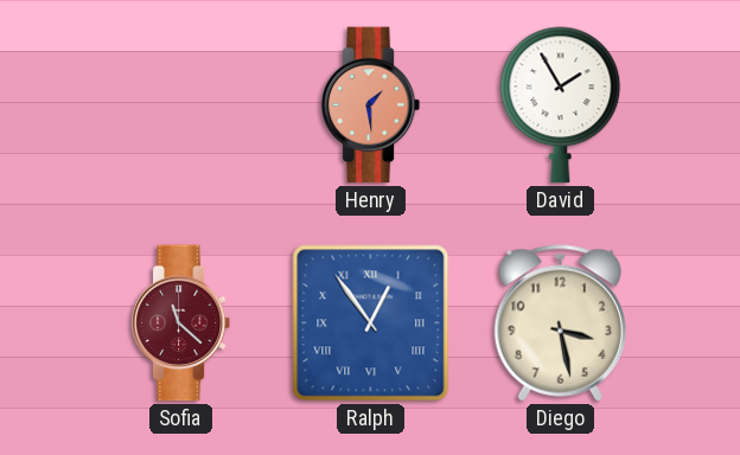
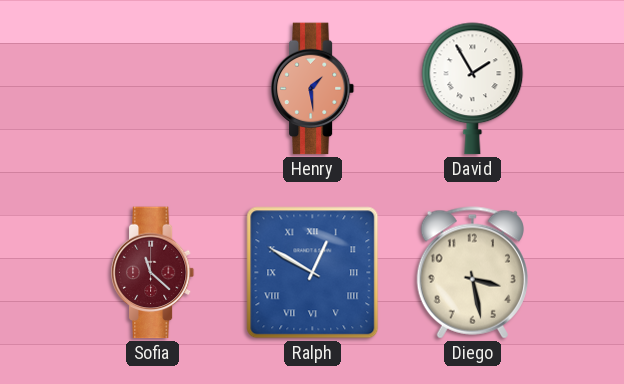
Ralph: 12:54 -> 12:50 (313, 273)
